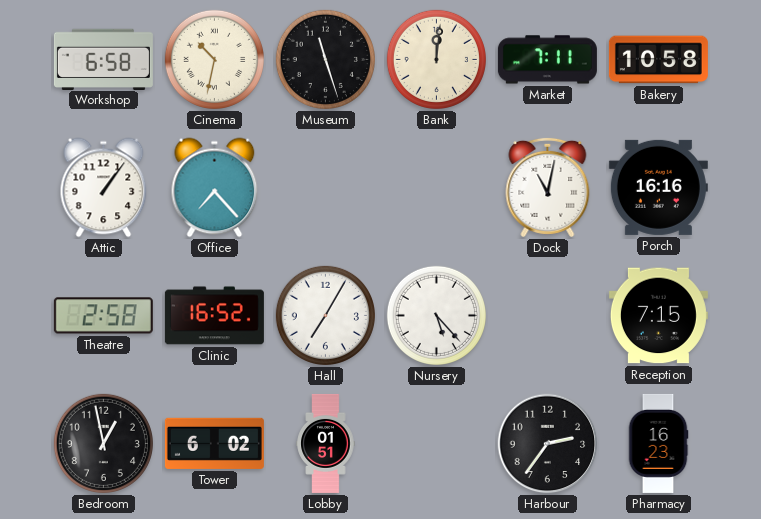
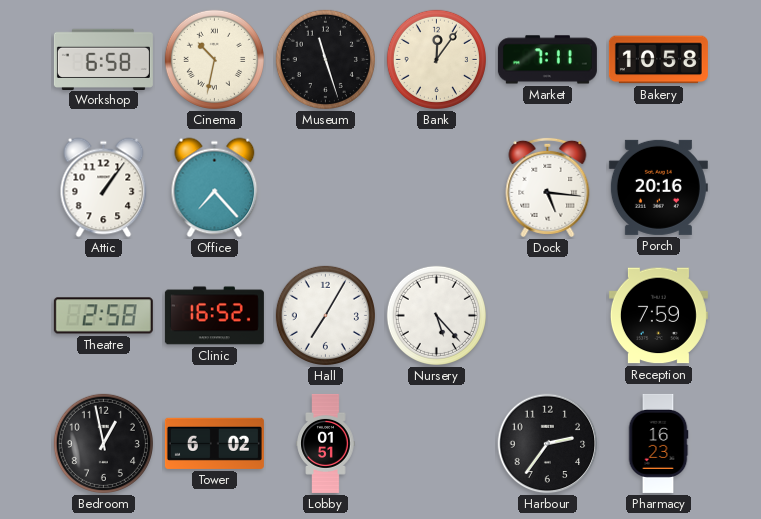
Bank: 12:01 -> 12:06 (436, 59)
Dock: 11:02 -> 5:16 (548, 187)
Porch: 16:16 -> 20:16 (658, 187)
Reception: 7:15 -> 7:59 (658, 316)
